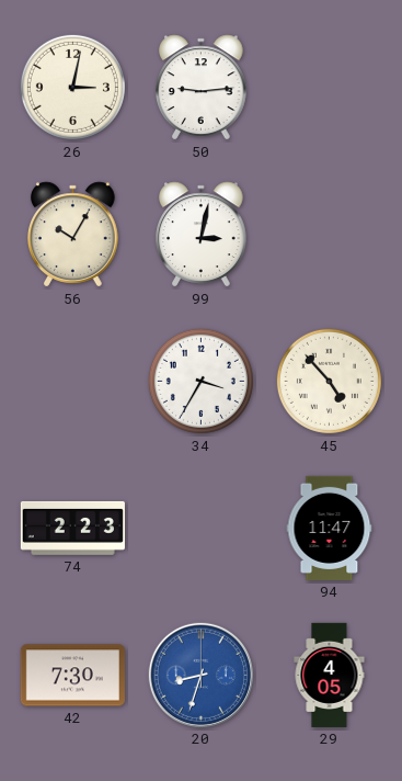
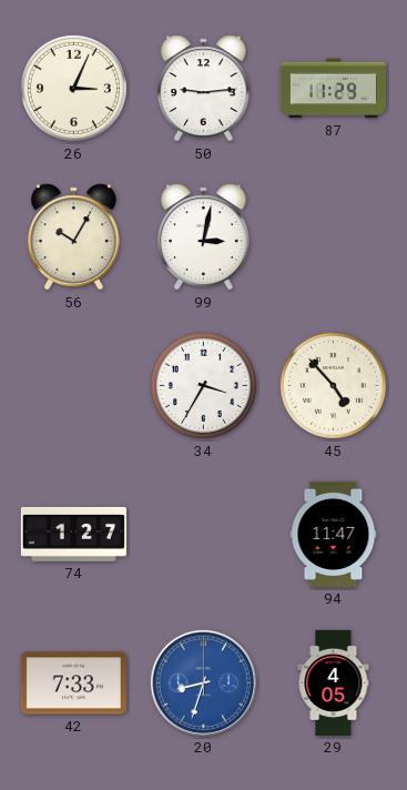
26: 3:02 -> 3:04 (73, 88)
87: none -> 11:29 (333, 89)
74: 2:23 -> 1:27 (73, 534)
42: 7:30 -> 7:33 (73, 683)
